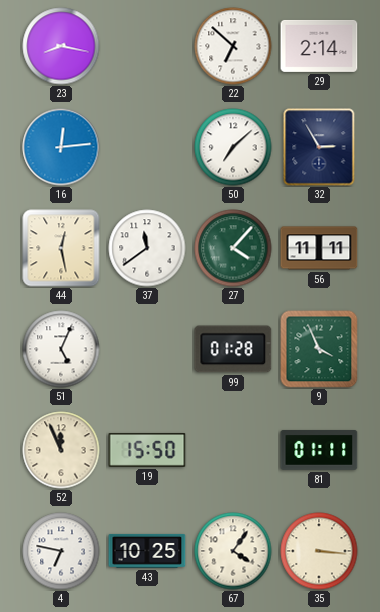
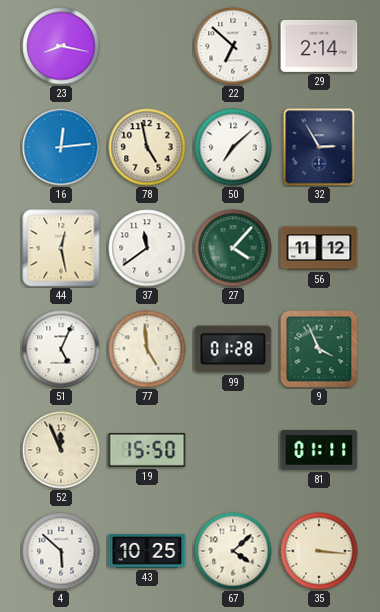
78: none -> 4:58 (147, 147)
56: 11:11 -> 11:12 (319, 248)
77: none -> 4:59 (147, 349)
4: 6:47 -> 5:52 (61, 551)
67: 4:06 -> 4:08 (233, 551)
